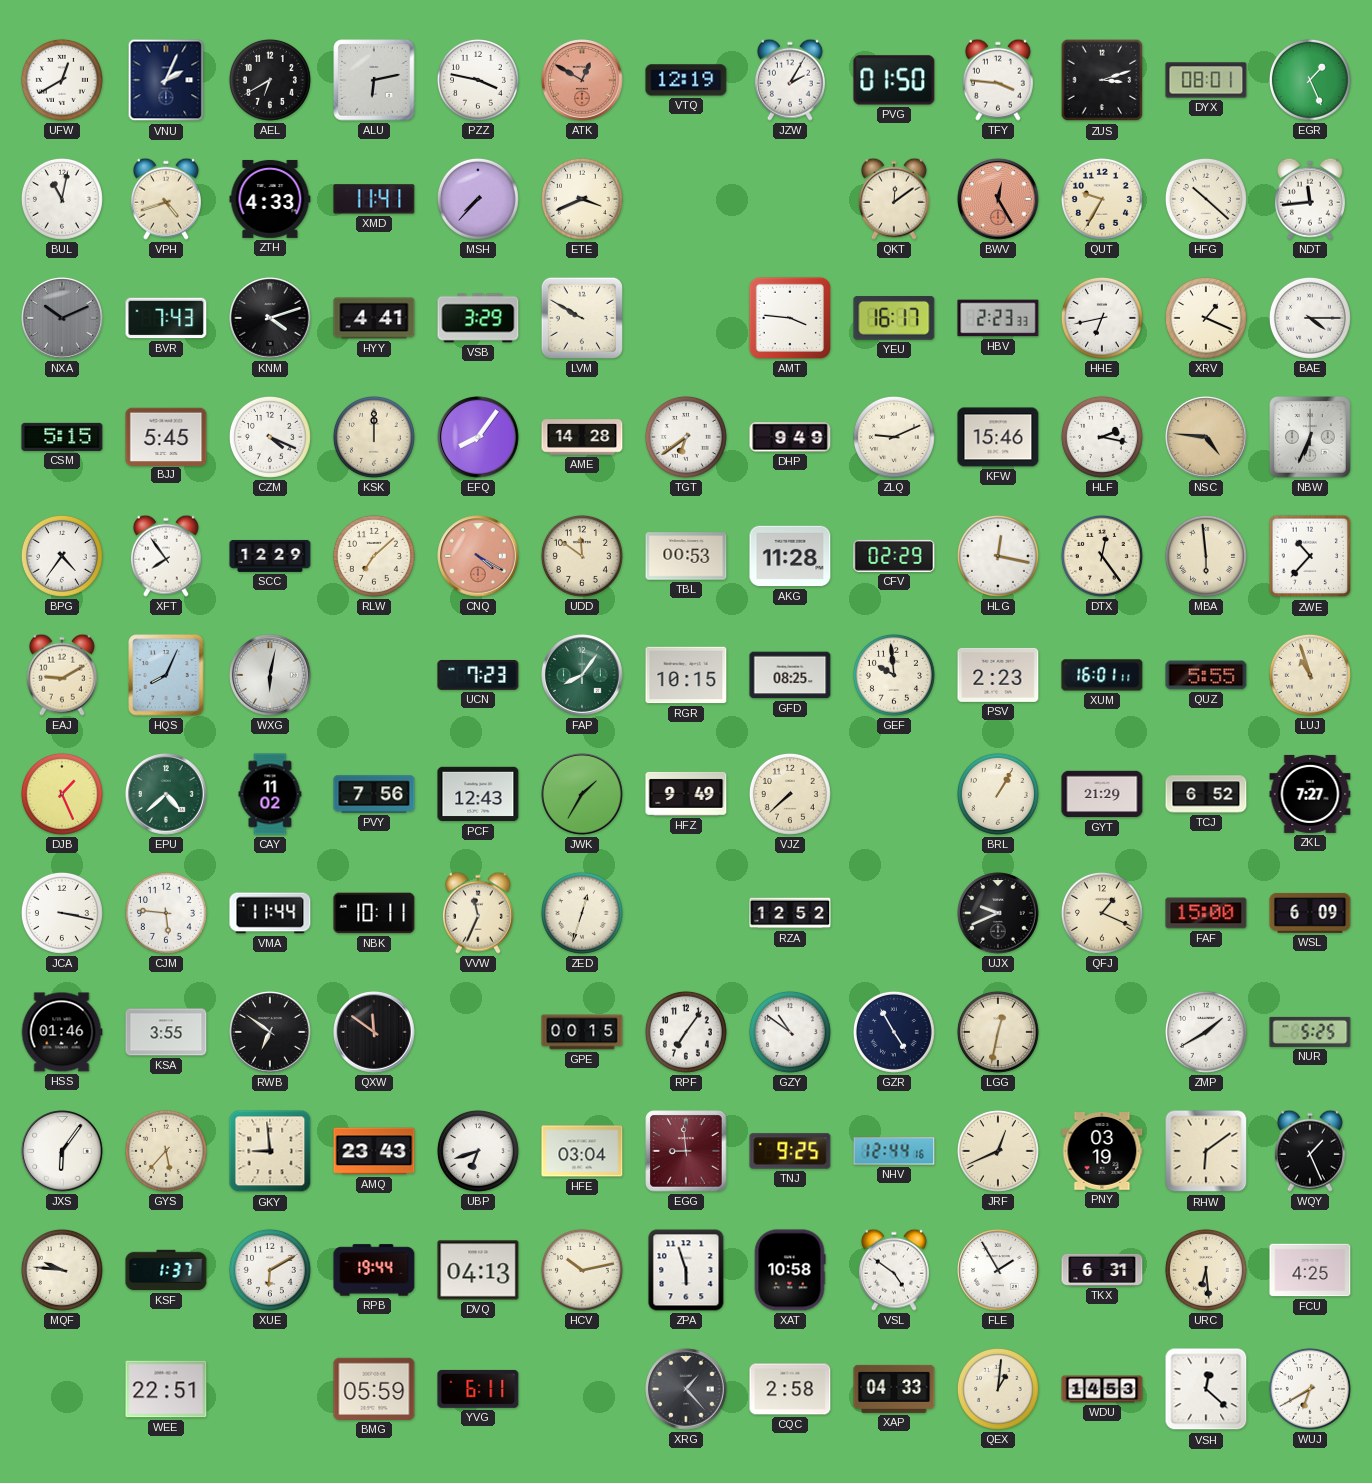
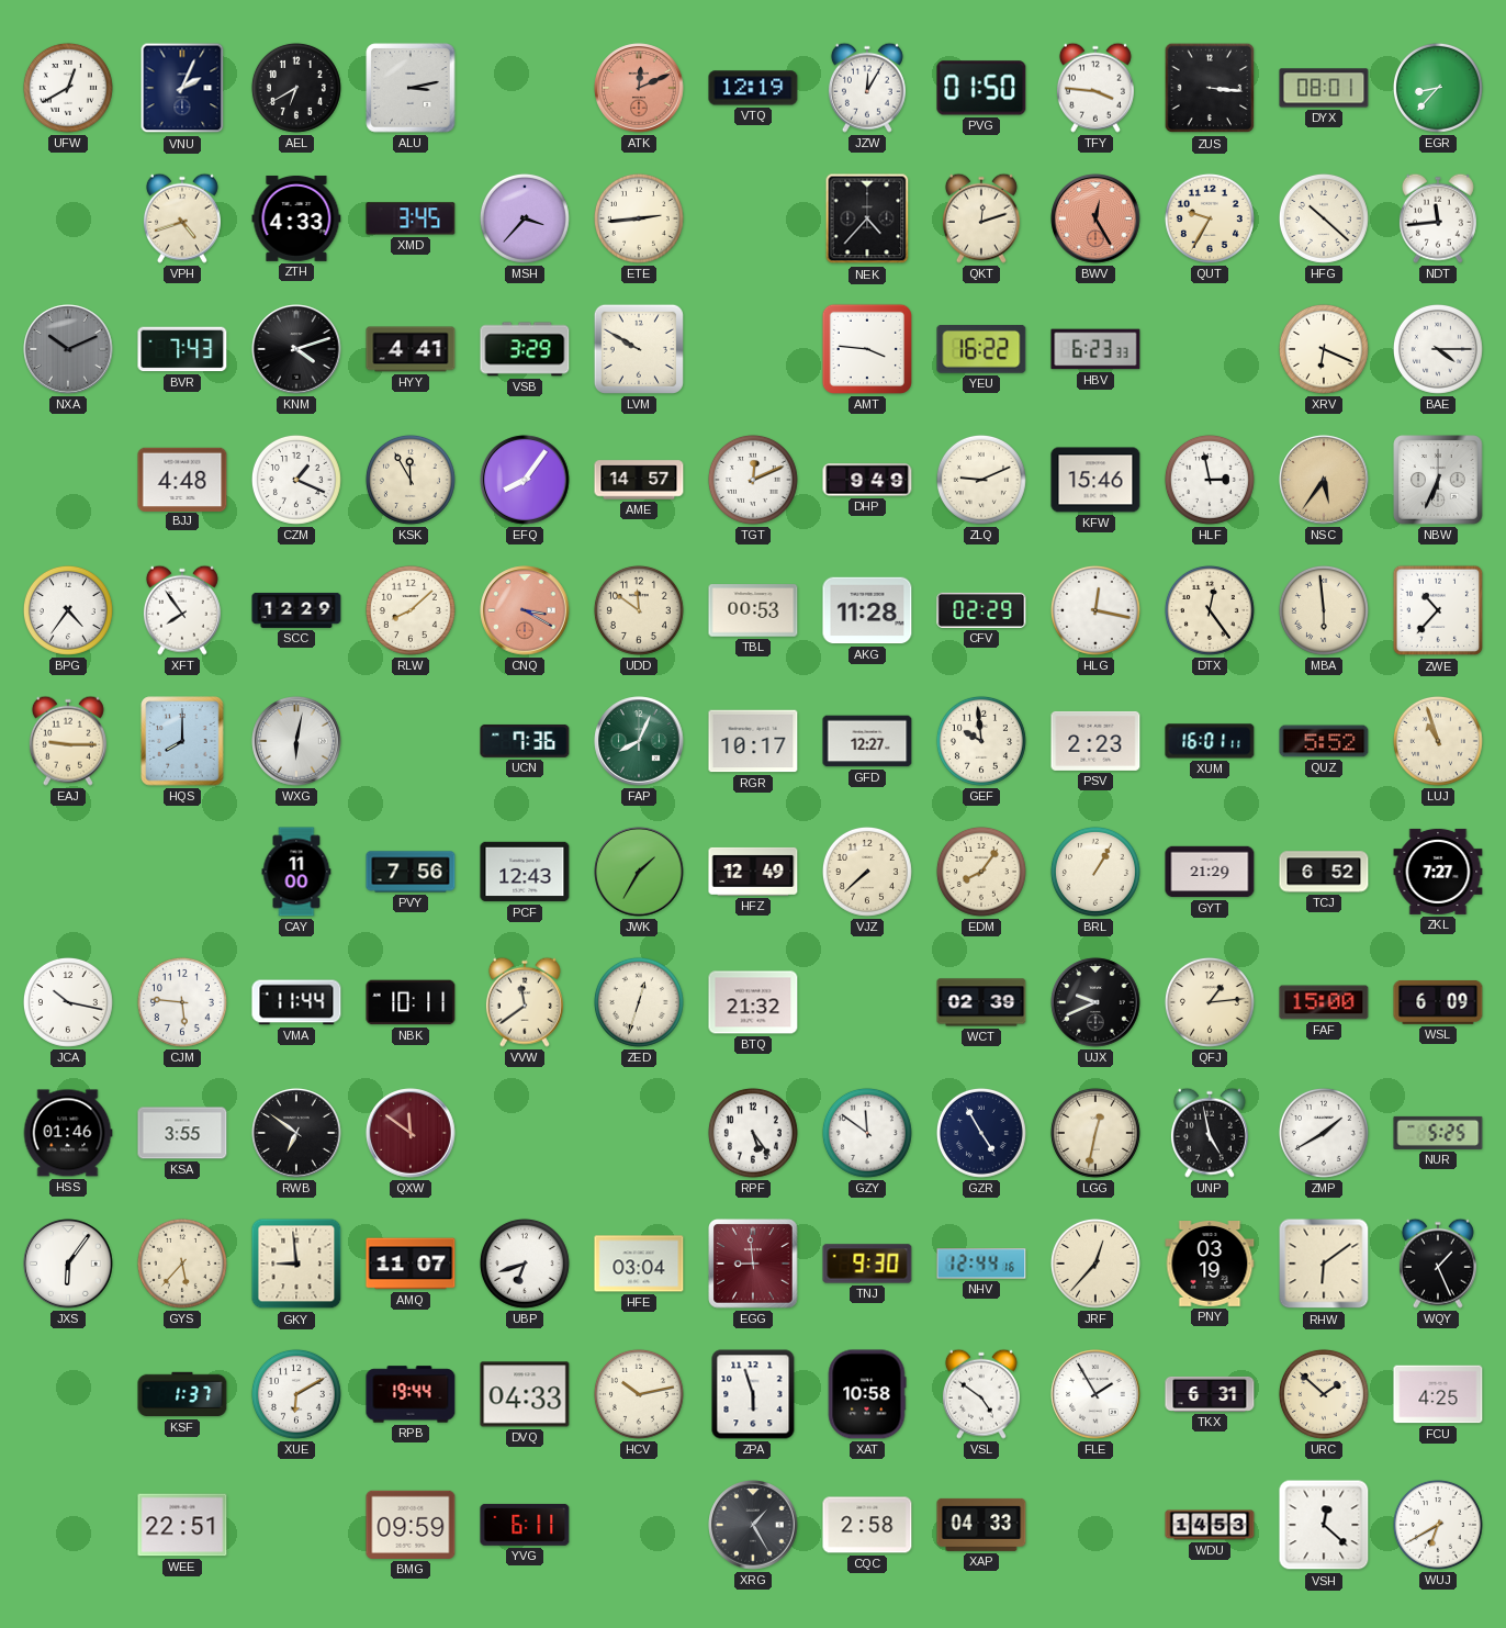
ALU: 6:13 -> 3:13 (411, 88)
PZZ: 3:47 -> none (478, 80)
ATK: 12:50 -> 12:11 (639, 88)
JZW: 2:05 -> 12:05 (867, 88)
ZUS: 3:12 -> 3:16 (1210, 88)
EGR: 1:26 -> 8:37 (1438, 88)
BUL: 11:02 -> none (62, 199)
XMD: 11:41 -> 3:45 (411, 218)
MSH: 7:37 -> 3:37 (525, 218)
ETE: 3:41 -> 2:44 (639, 218)
NEK: none -> 4:37 (867, 218)
QKT: 12:09 -> 12:12 (981, 218)
YEU: 16:17 -> 16:22 (981, 350)
HBV: 2:23 -> 6:23 (1095, 349)
HHE: 6:43 -> none (1102, 318)
XRV: 1:19 -> 6:19 (1324, 349)
CSM: 5:15 -> none (62, 437)
BJJ: 5:45 -> 4:48 (182, 479)
CZM: 4:19 -> 1:19 (296, 480)
KSK: 12:00 -> 11:55 (411, 480)
AME: 14:28 -> 14:57 (639, 480)
TGT: 6:39 -> 12:11 (753, 480)
HLF: 2:17 -> 2:58 (1210, 480)
NSC: 4:46 -> 5:36 (1324, 480)
RLW: 7:08 -> 8:08 (411, 610)
CNQ: 4:20 -> 3:20 (525, 610)
EAJ: 9:10 -> 9:15 (68, 741)
HQS: 8:04 -> 8:00 (182, 741)
UCN: 7:23 -> 7:36 (525, 741)
FAP: 8:06 -> 8:04 (639, 741)
RGR: 10:15 -> 10:17 (753, 741)
GFD: 08:25 -> 12:27 (867, 741)
QUZ: 5:55 -> 5:52 (1324, 741)
DJB: 1:26 -> none (62, 794)
EPU: 4:38 -> none (166, 794)
CAY: 11:02 -> 11:00 (296, 872)
HFZ: 9:49 -> 12:49 (753, 872)
EDM: none -> 8:06 (981, 872)
JCA: 3:17 -> 10:17 (68, 1002)
VVW: 11:34 -> 11:39 (525, 1002)
BTQ: none -> 21:32 (753, 1002)
RZA: 12:52 -> none (790, 913)
WCT: none -> 02:39 (981, 1002)
QFJ: 1:19 -> 1:14 (1210, 1002)
QXW dial: black -> burgundy (411, 1133)
GPE: 00:15 -> none (582, 1032)
RPF: 7:06 -> 5:24 (753, 1133)
GZY: 10:51 -> 11:51 (867, 1133)
UNP: none -> 4:58 (1210, 1133)
AMQ: 23:43 -> 11:07 (411, 1264)
TNJ: 9:25 -> 9:30 (867, 1264)
JRF: 12:41 -> 12:37 (1095, 1264)
MQF: 9:46 -> none (62, 1270)
DVQ: 04:13 -> 04:33 (525, 1394)
URC: 6:29 -> 1:52 (1324, 1394)
BMG: 05:59 -> 09:59 (411, 1525)
XRG: 1:23 -> 1:25 (753, 1525)
QEX: 1:01 -> none (998, 1389)
